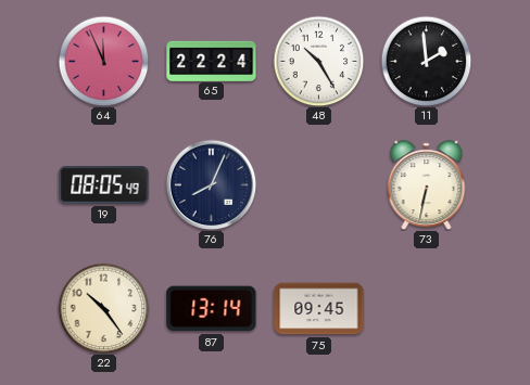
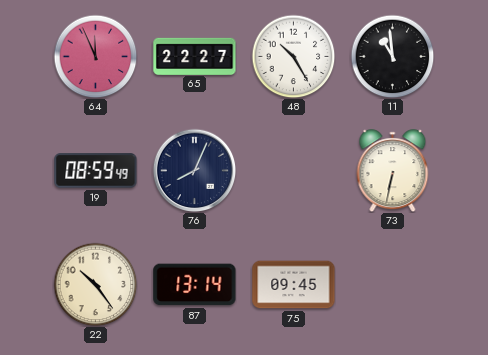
65: 22:24 -> 22:27 (195, 56)
11: 1:59 -> 10:59 (392, 56)
19: 08:05 -> 08:59 (96, 171)
